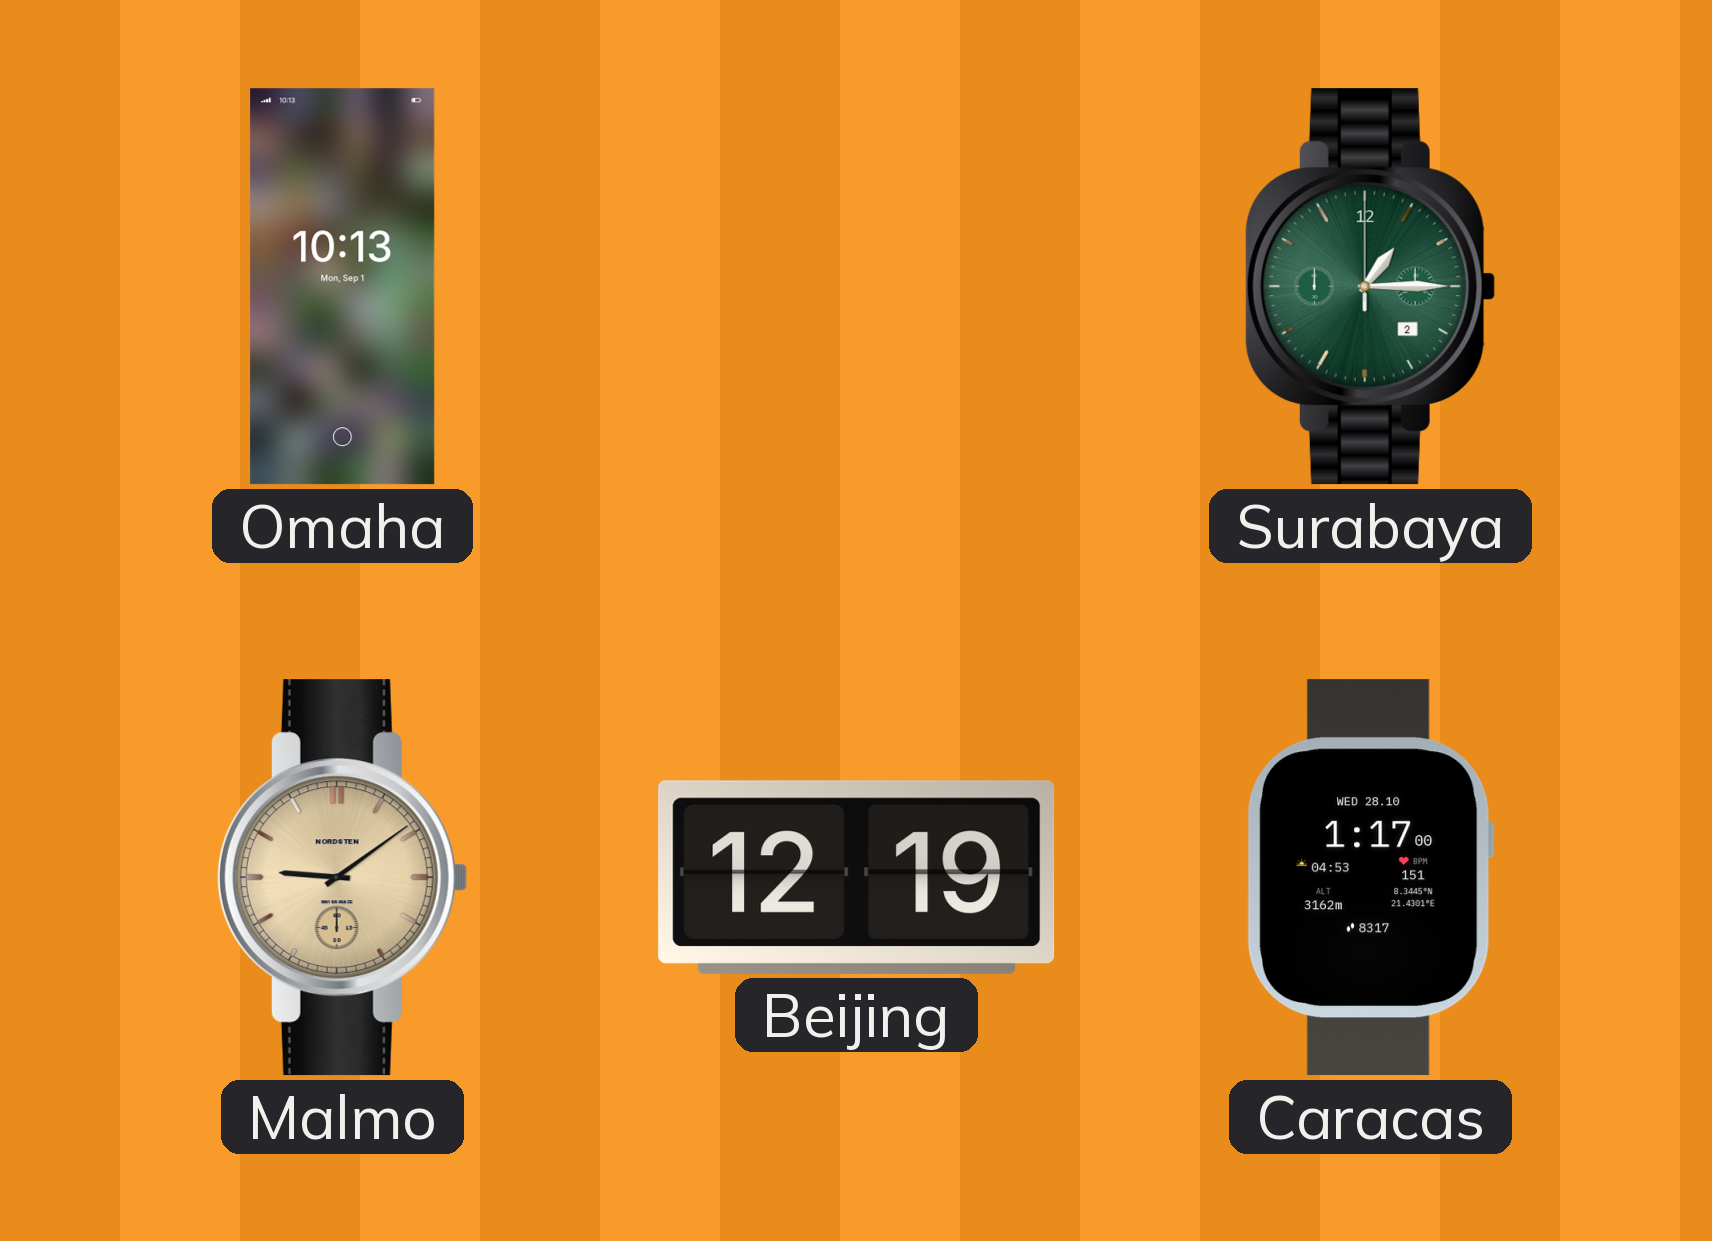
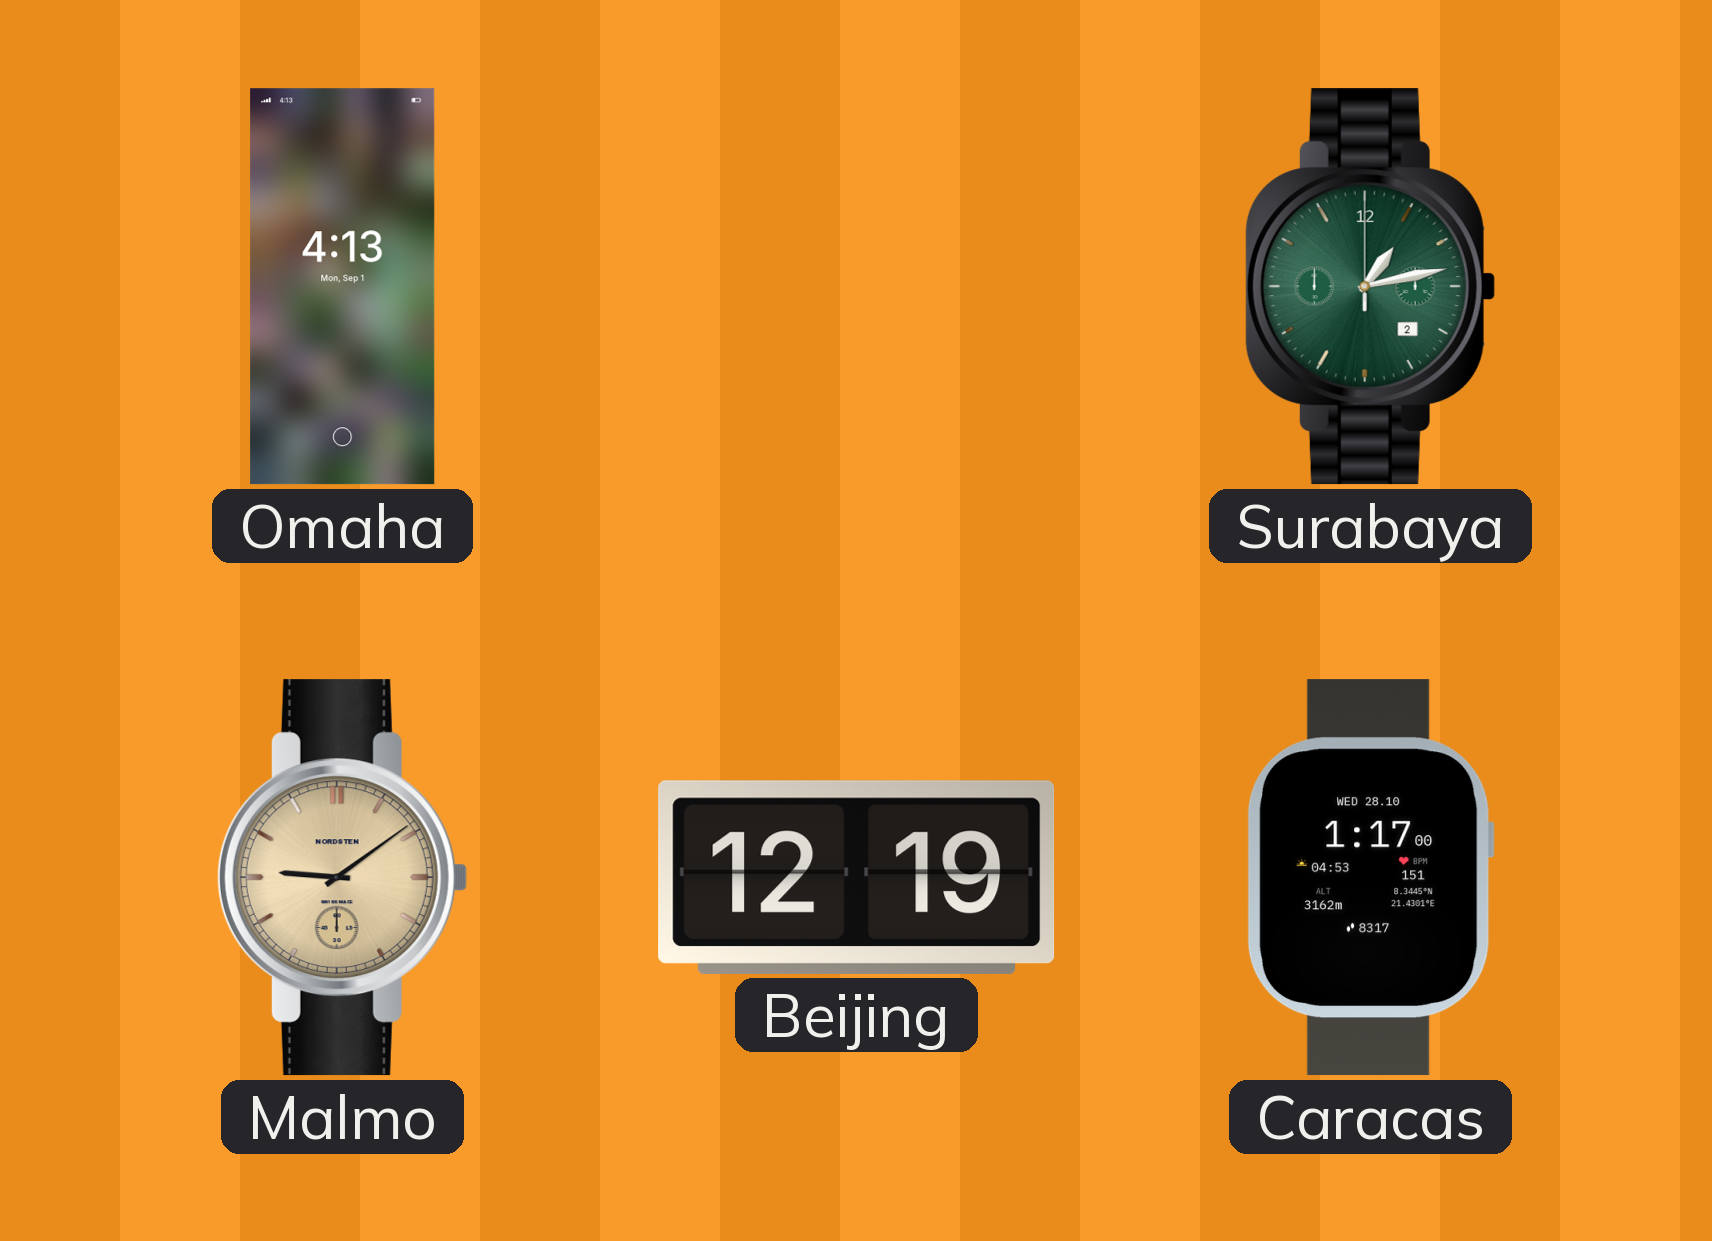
Omaha: 10:13 -> 4:13 (343, 287)
Surabaya: 1:15 -> 1:13 (1370, 287)
